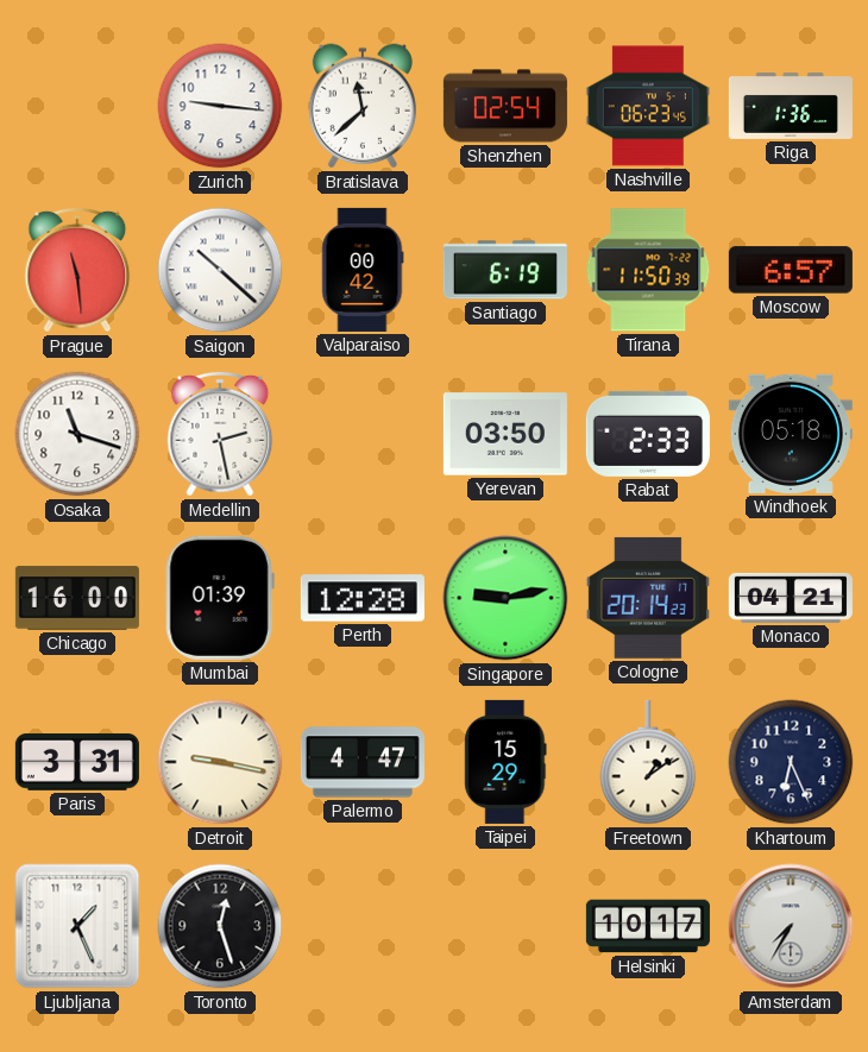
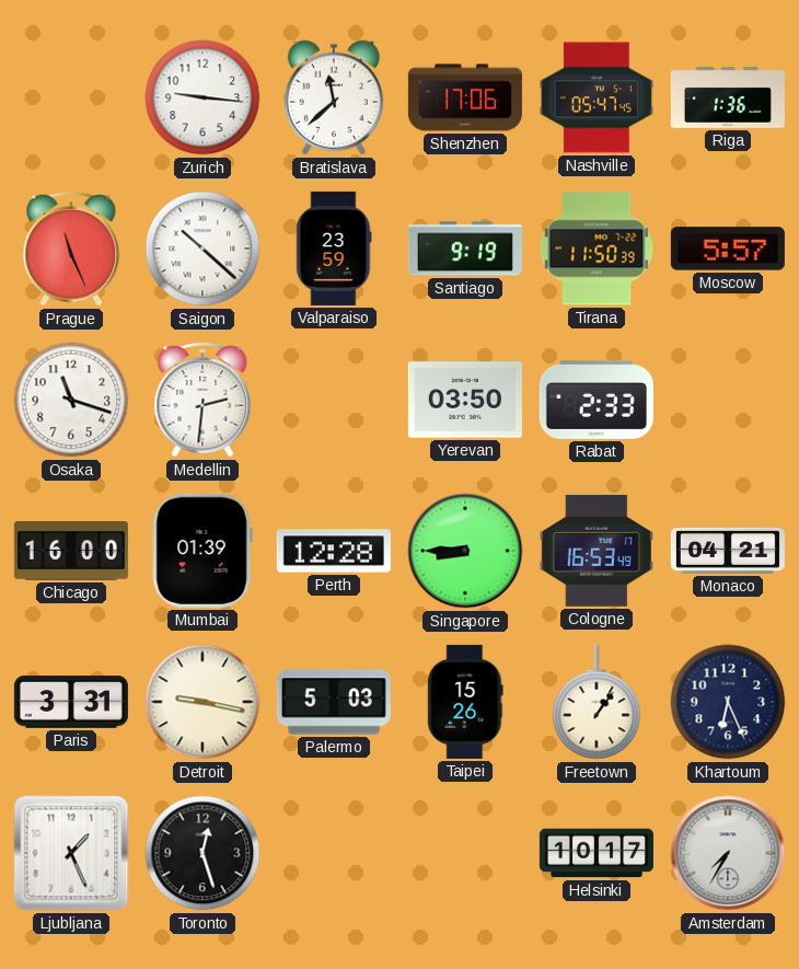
Shenzhen: 02:54 -> 17:06 (465, 97)
Nashville: 06:23 -> 05:47 (597, 97)
Prague: 11:29 -> 11:26 (71, 249)
Valparaiso: 00:42 -> 23:59 (334, 249)
Santiago: 6:19 -> 9:19 (465, 249)
Moscow: 6:57 -> 5:57 (728, 249)
Medellin: 2:28 -> 2:31 (202, 400)
Windhoek: 05:18 -> none (791, 434)
Singapore: 9:13 -> 8:45 (465, 551)
Cologne: 20:14 -> 16:53 (597, 551)
Palermo: 4:47 -> 5:03 (334, 702)
Taipei: 15:29 -> 15:26 (465, 702)
Freetown: 1:09 -> 1:06 (597, 702)
